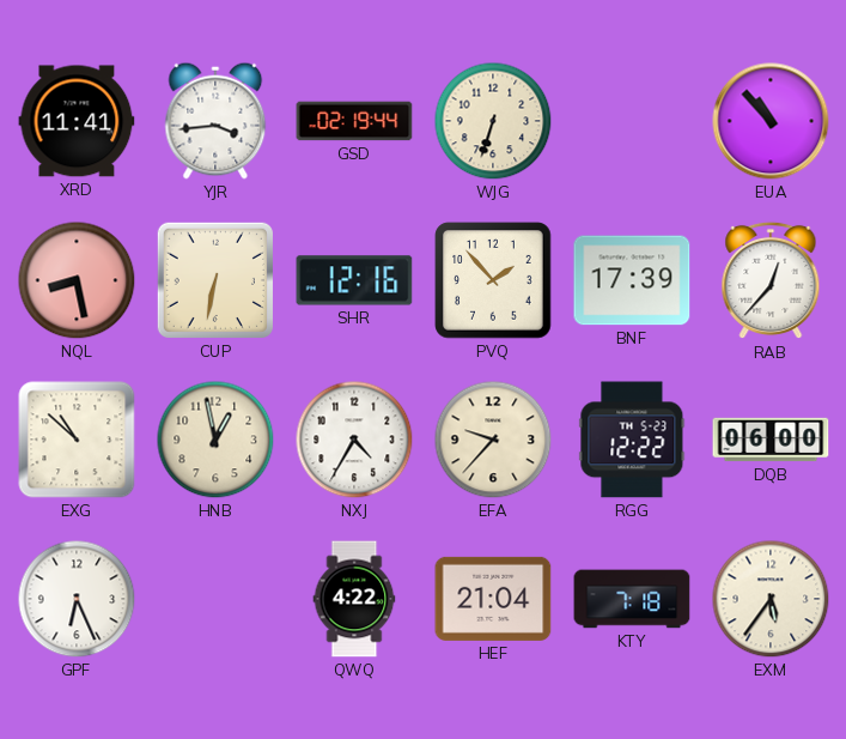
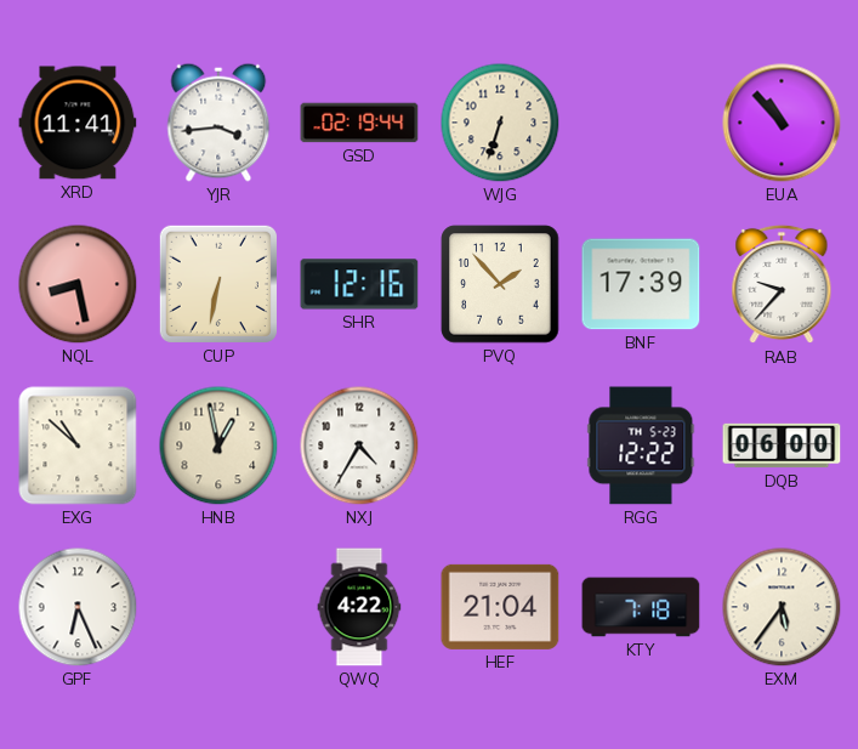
RAB: 12:37 -> 9:37 (782, 284)
EFA: 9:37 -> none (493, 440)
